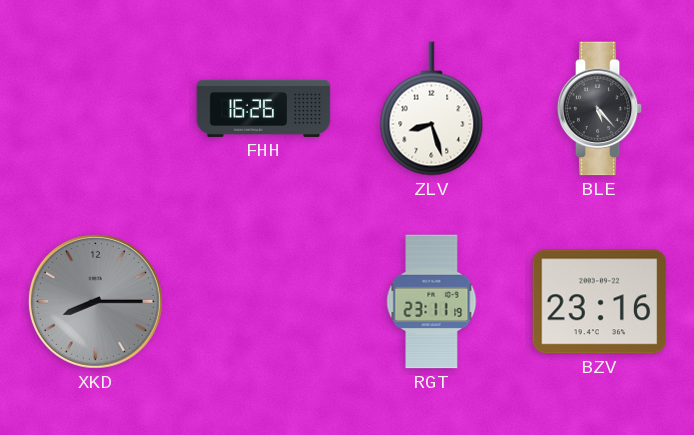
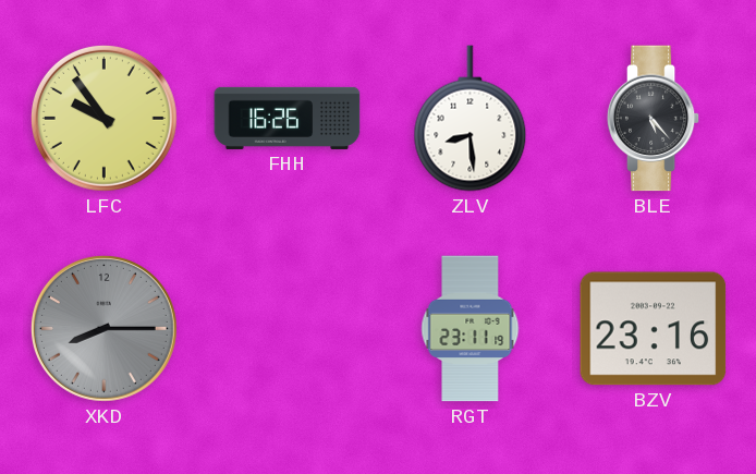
LFC: none -> 9:54 (103, 118)
ZLV: 8:27 -> 8:29 (471, 119)
